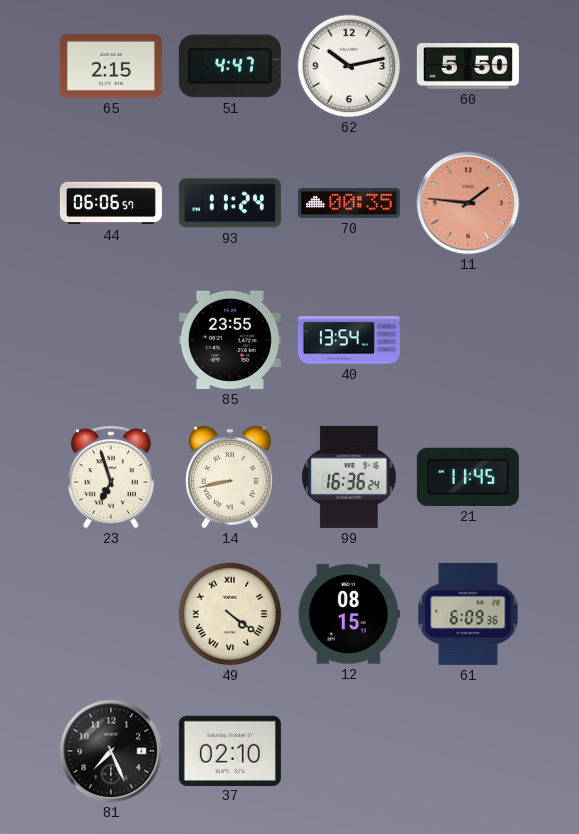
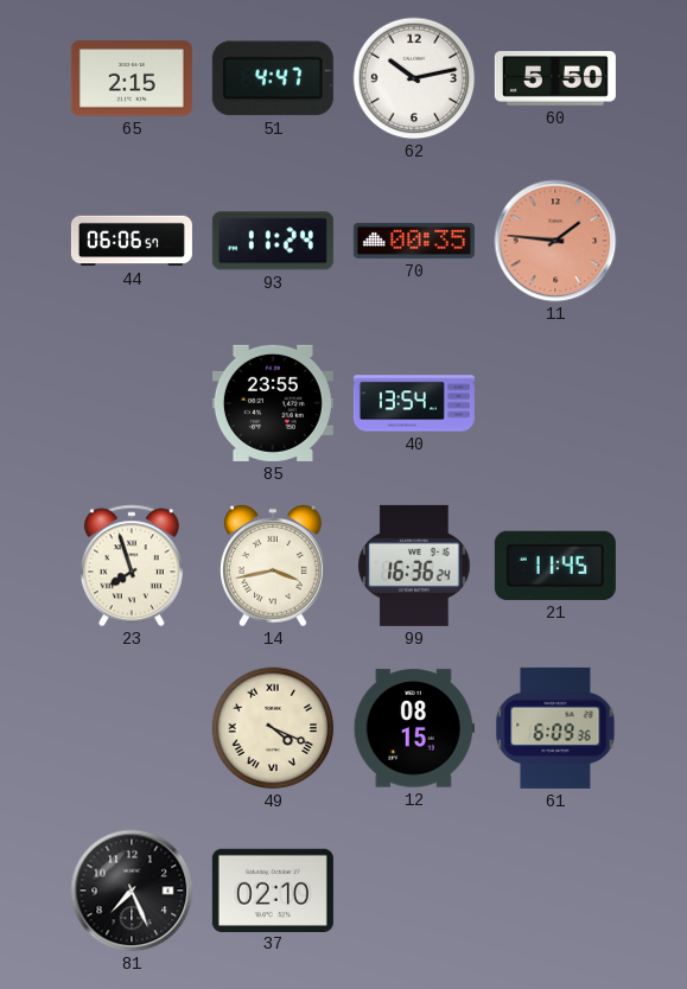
23: 6:57 -> 7:57 (132, 566)
14: 8:43 -> 3:43 (274, 566)
49: 4:21 -> 4:19 (273, 728)
